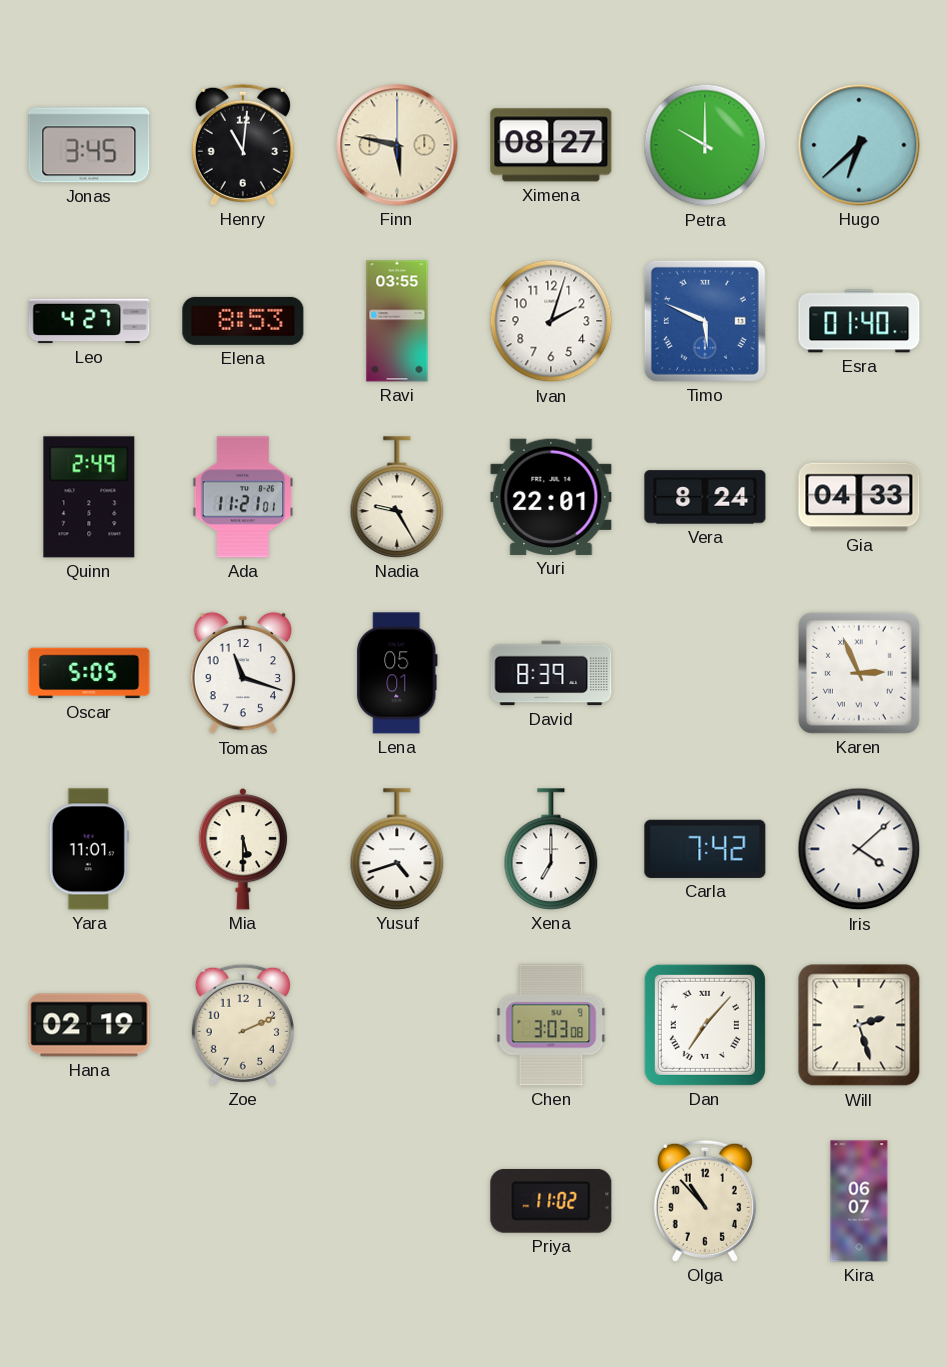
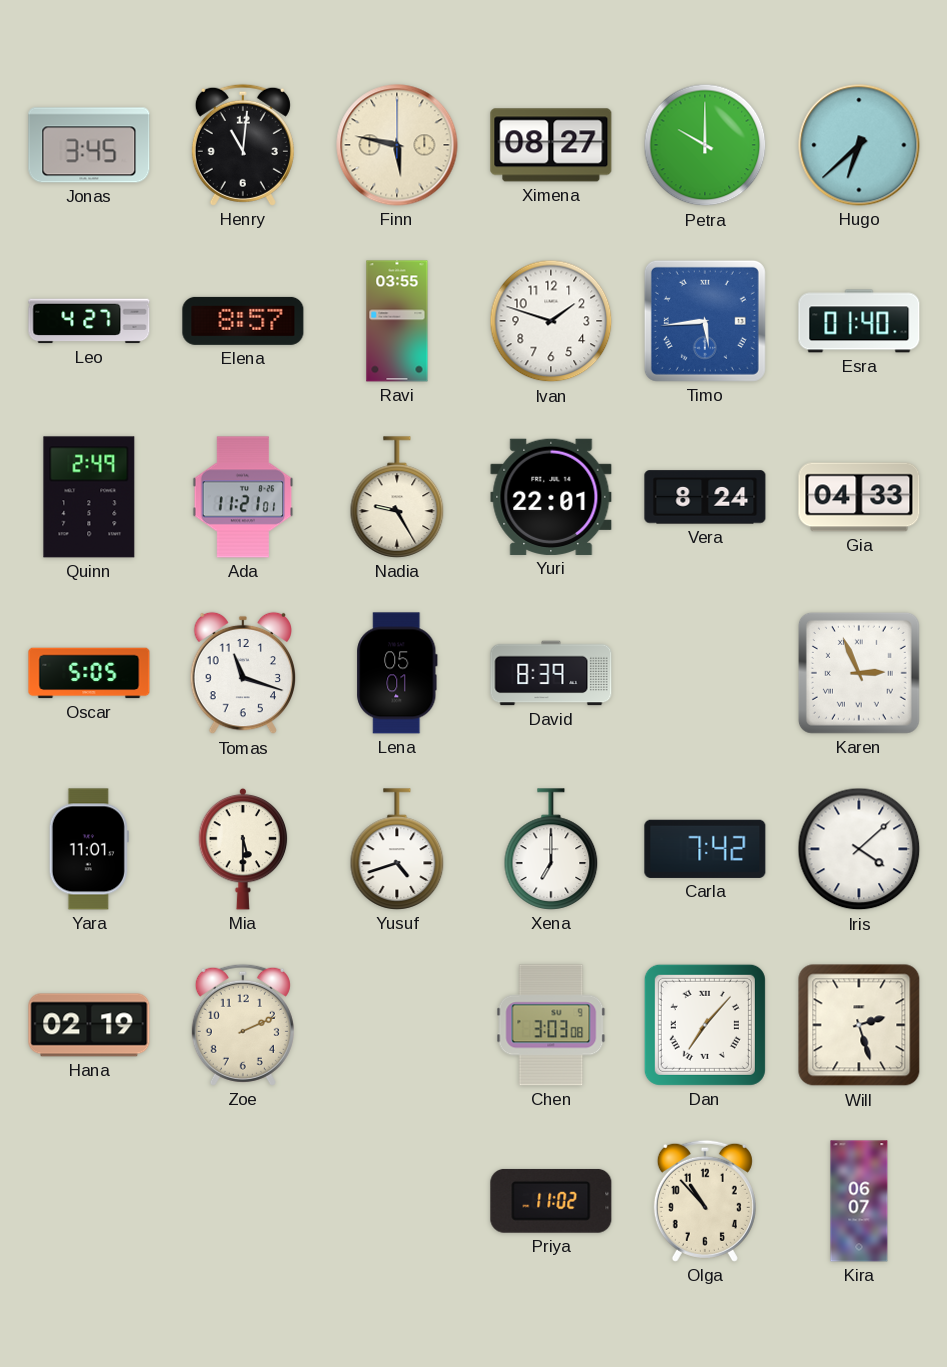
Elena: 8:53 -> 8:57 (243, 321)
Ivan: 2:03 -> 1:48 (551, 321)
Timo: 5:49 -> 5:44 (705, 321)
